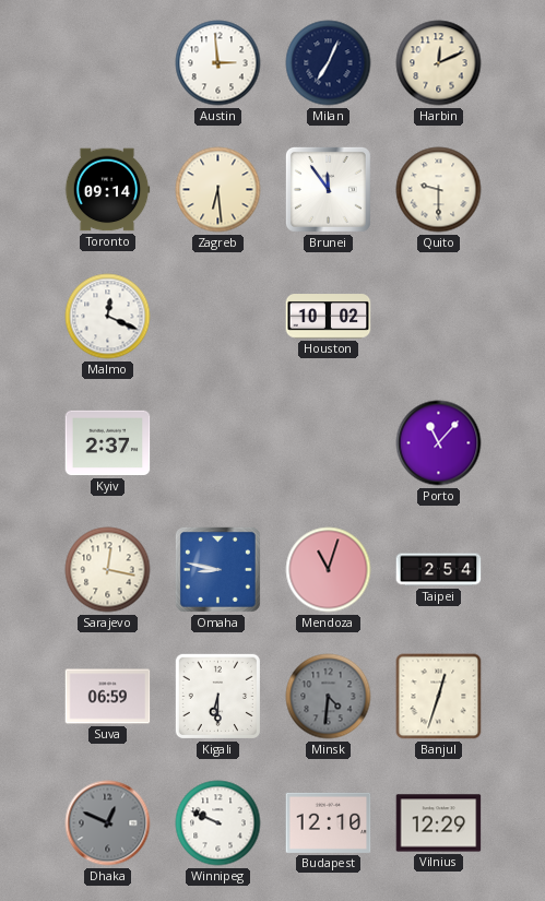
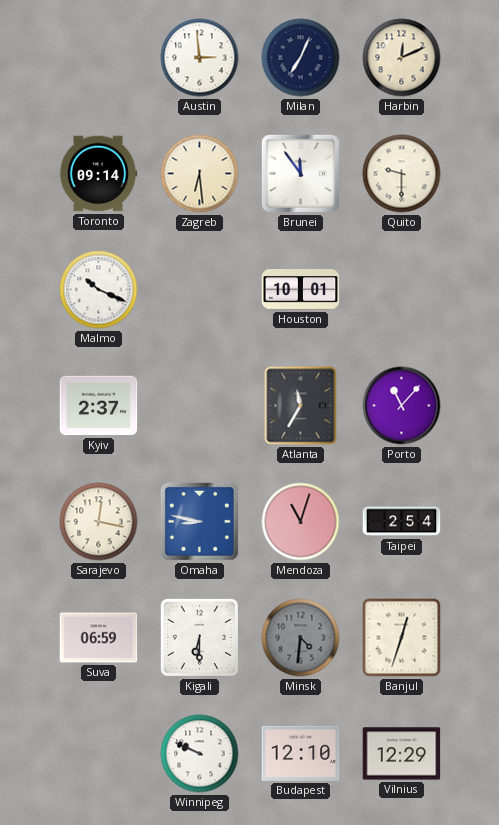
Malmo: 12:19 -> 10:19 (99, 290)
Houston: 10:02 -> 10:01 (301, 290)
Atlanta: none -> 11:35 (301, 406)
Dhaka: 12:49 -> none (108, 823)
